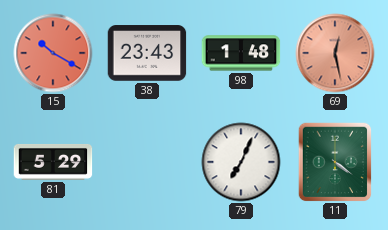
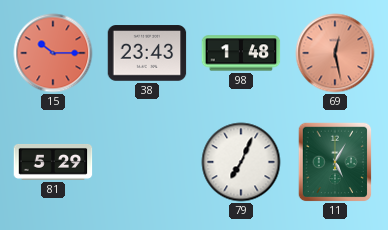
15: 10:20 -> 10:15 (53, 53)
11: 4:21 -> 5:05 (335, 162)
